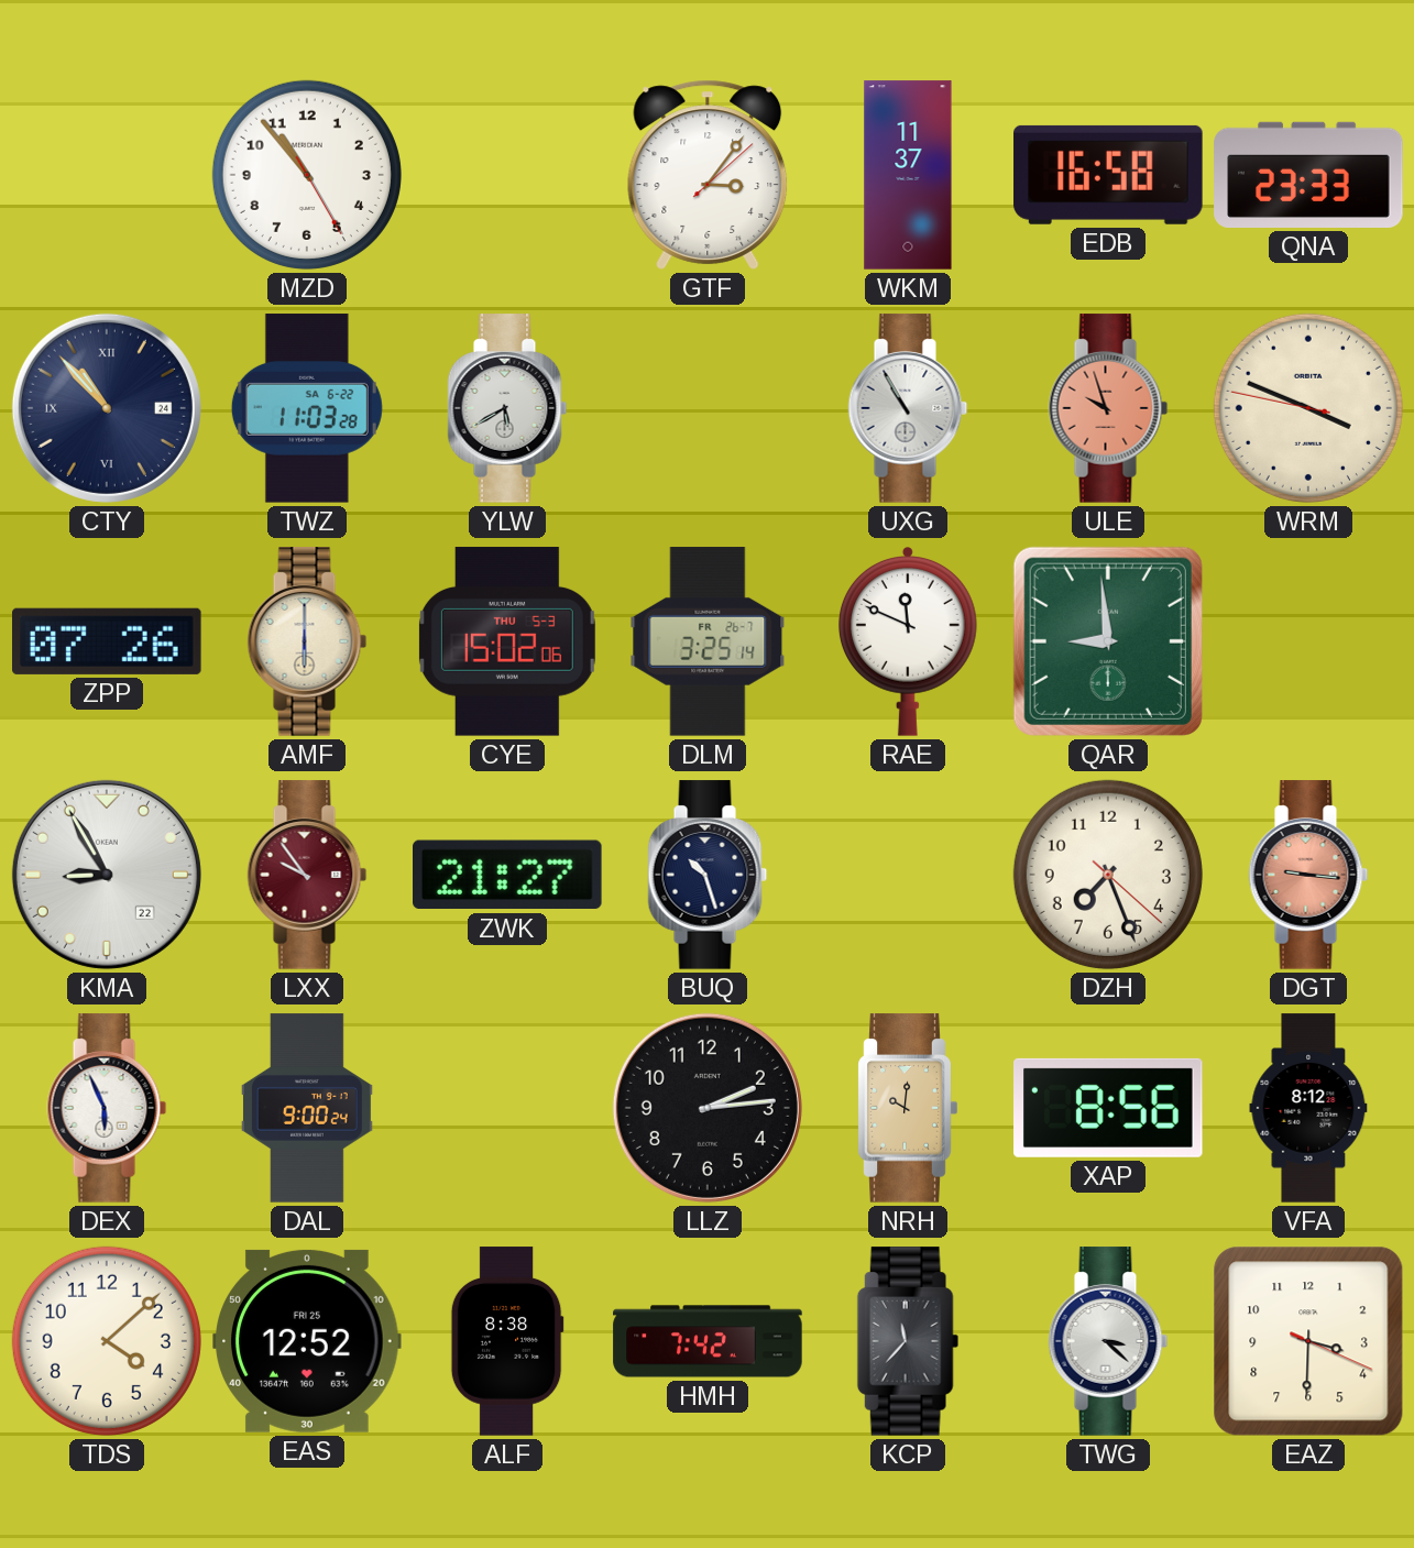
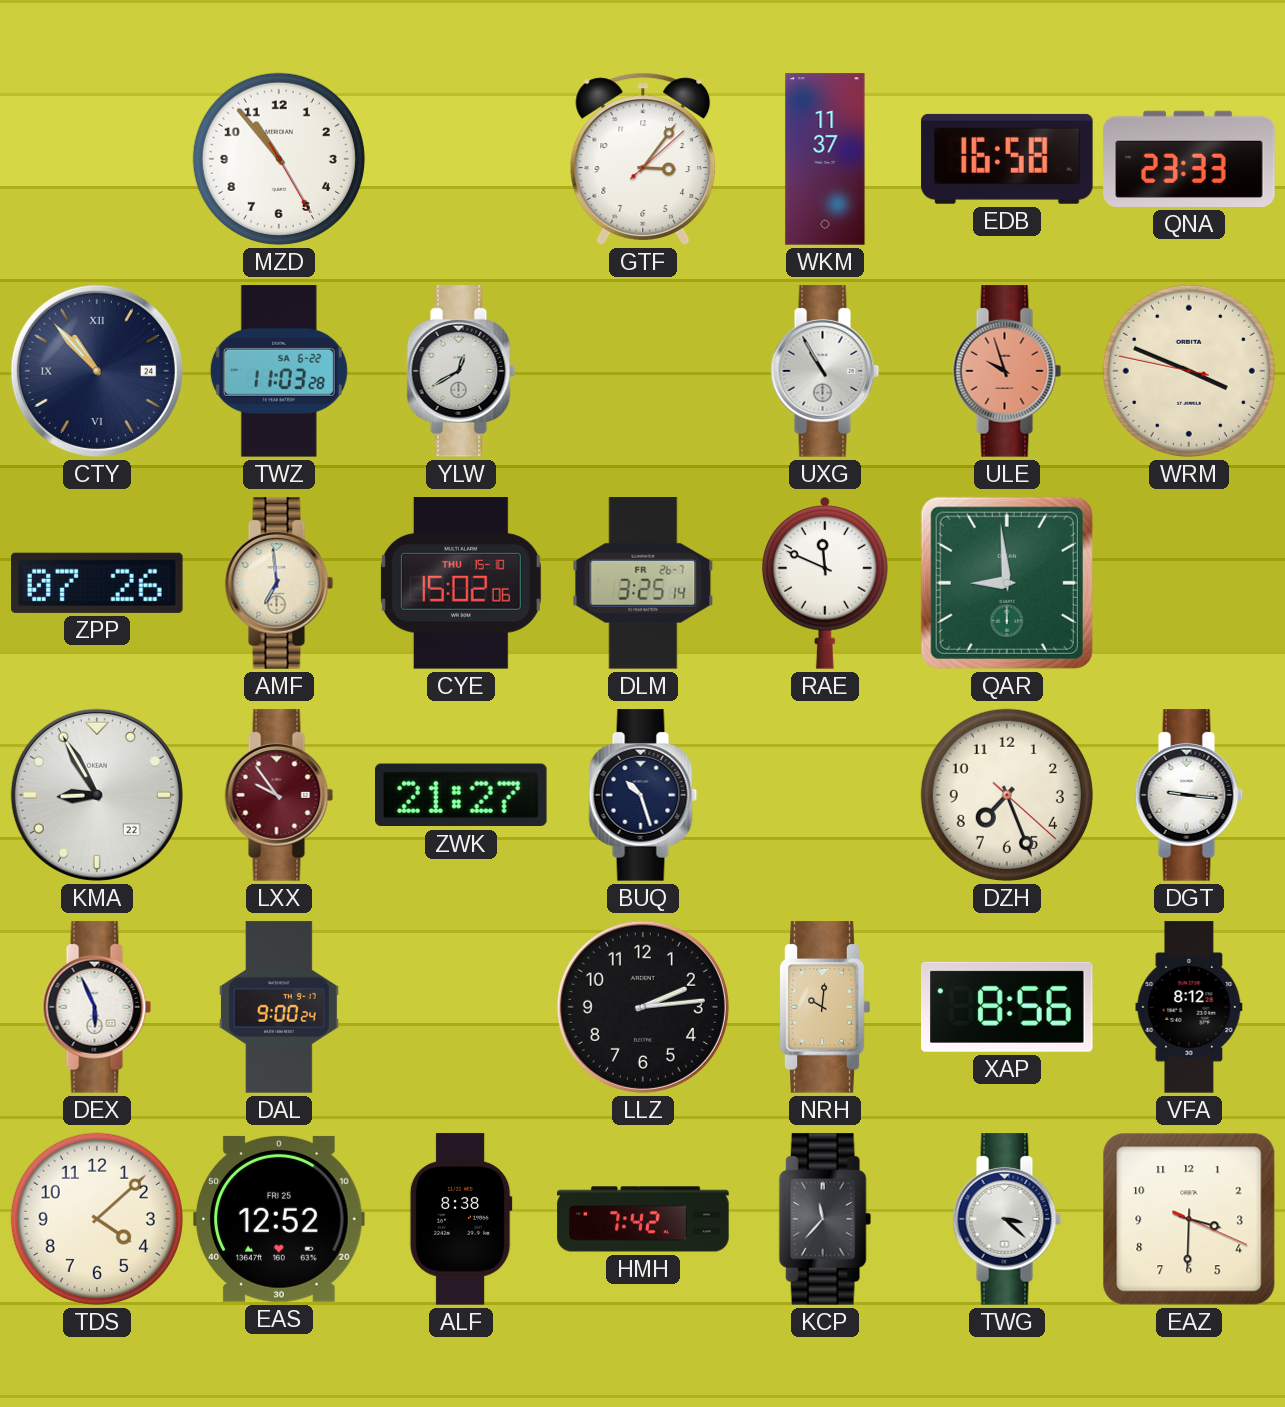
YLW: 5:40 -> 12:40 (461, 371)
AMF: 6:00 -> 6:59 (279, 583)
CYE date: THU 5-3 -> THU 15-10 (461, 583)
DGT dial: salmon -> white (1189, 795)
